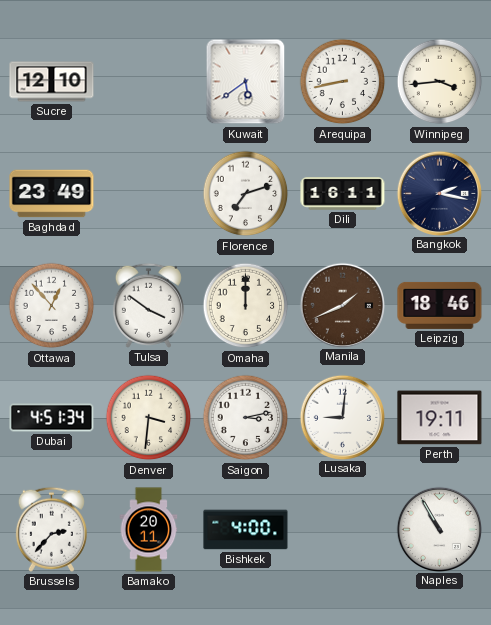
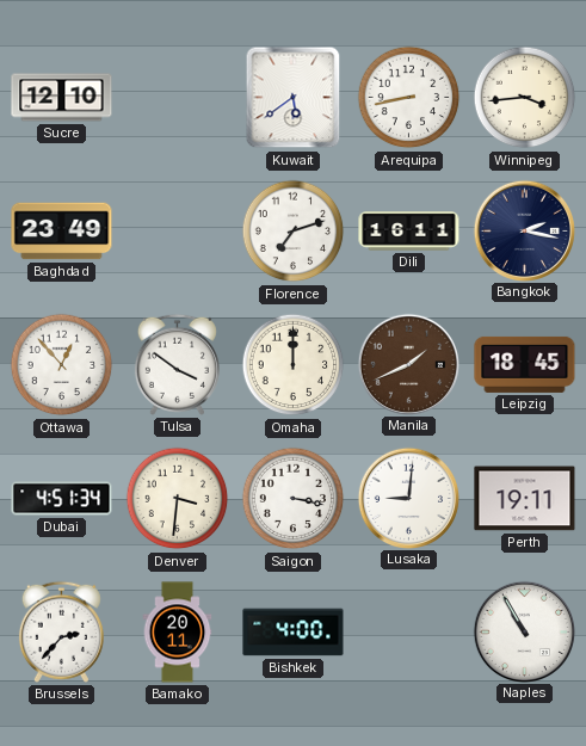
Leipzig: 18:46 -> 18:45 (525, 364)
Saigon: 3:13 -> 3:17 (294, 499)
